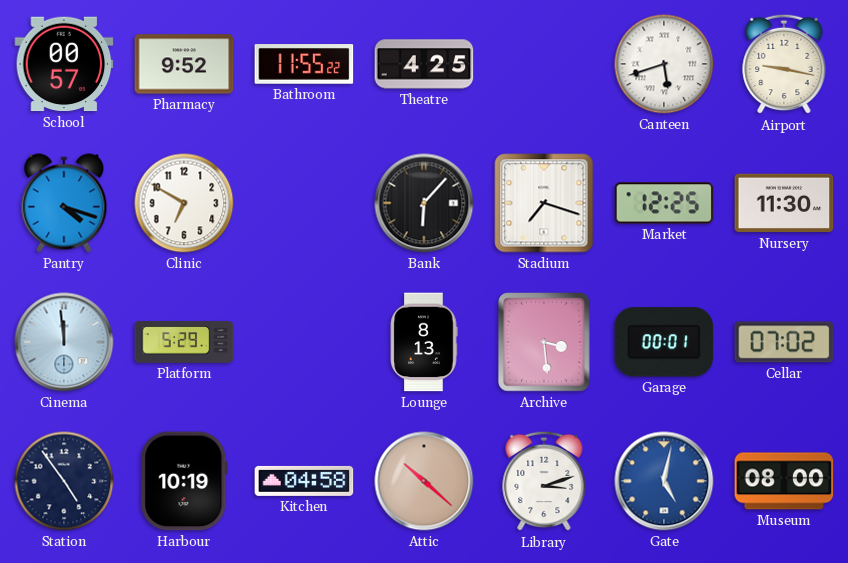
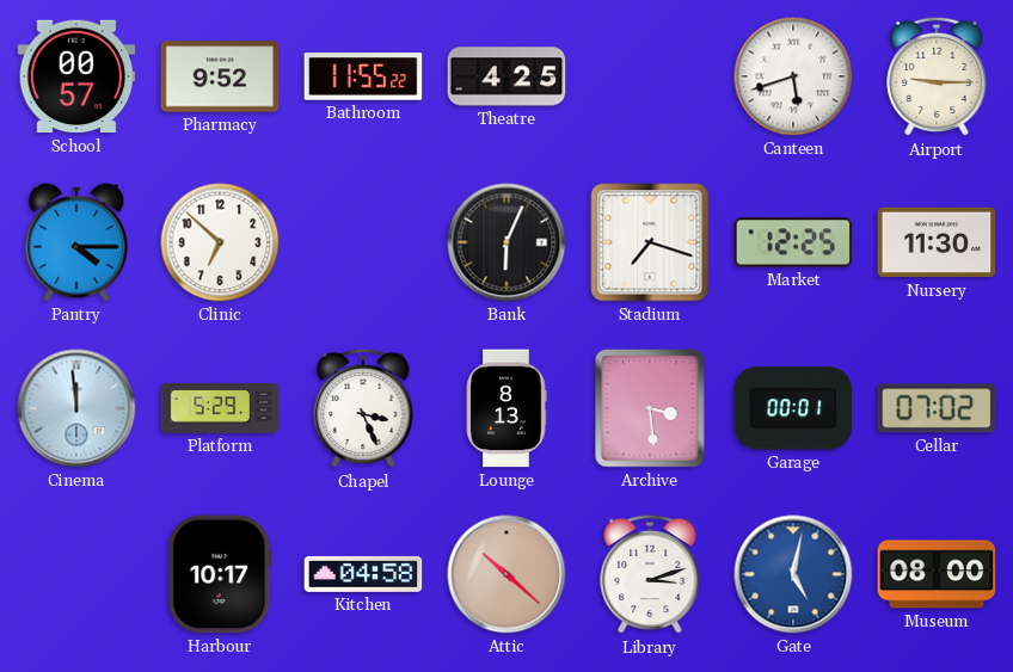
Airport: 9:17 -> 9:15 (937, 76)
Pantry: 4:18 -> 4:15 (76, 242)
Clinic: 6:50 -> 6:52 (220, 242)
Bank: 6:07 -> 6:04 (506, 242)
Chapel: none -> 3:26 (363, 408)
Station: 4:54 -> none (64, 481)
Harbour: 10:19 -> 10:17 (220, 574)
